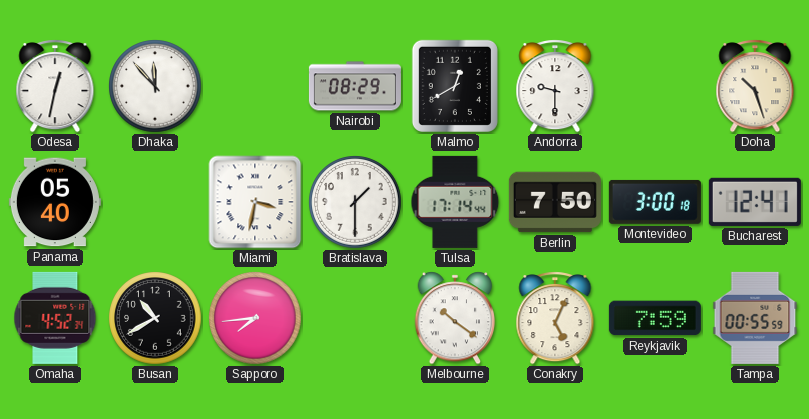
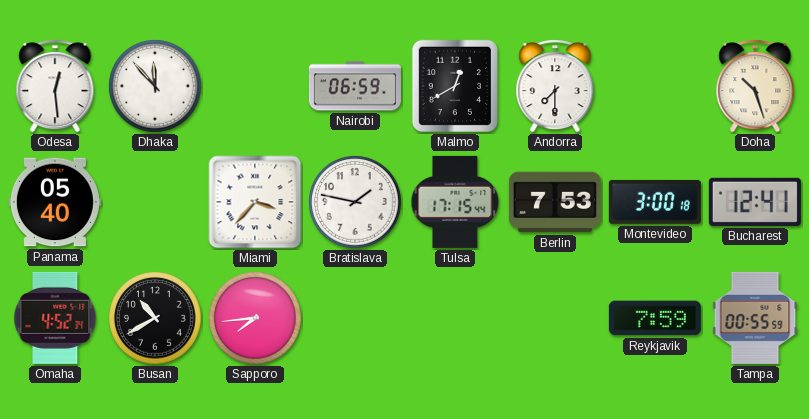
Odesa: 12:32 -> 12:29 (55, 86)
Nairobi: 08:29 -> 06:59 (355, 86)
Andorra: 9:30 -> 7:30 (555, 86)
Miami: 3:32 -> 3:37 (255, 202)
Bratislava: 1:30 -> 1:47 (355, 202)
Tulsa: 17:14 -> 17:15 (455, 202)
Berlin: 7:50 -> 7:53 (555, 202)
Melbourne: 10:21 -> none (455, 318)
Conakry: 5:04 -> none (555, 318)
